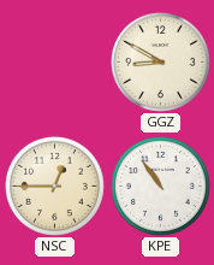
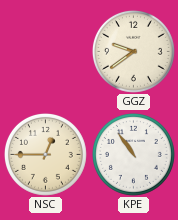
GGZ: 8:50 -> 9:39 (133, 51)
